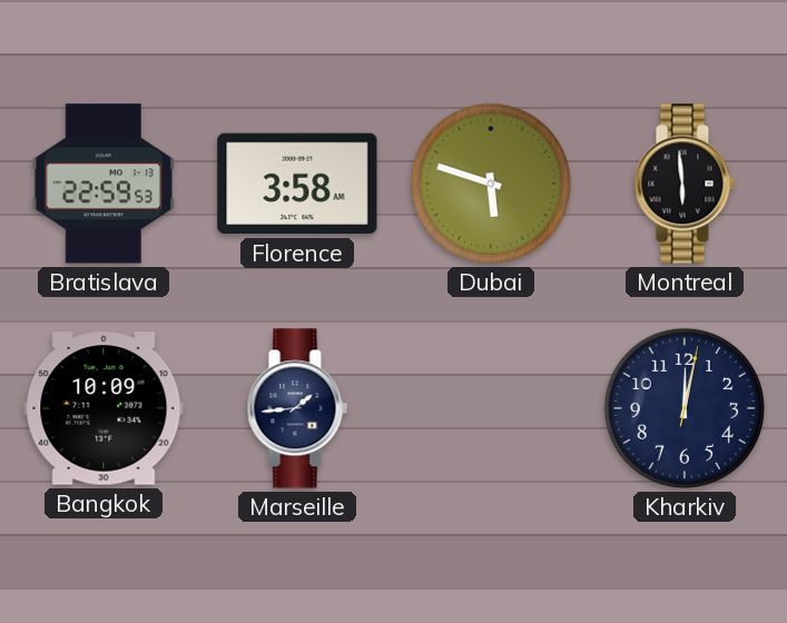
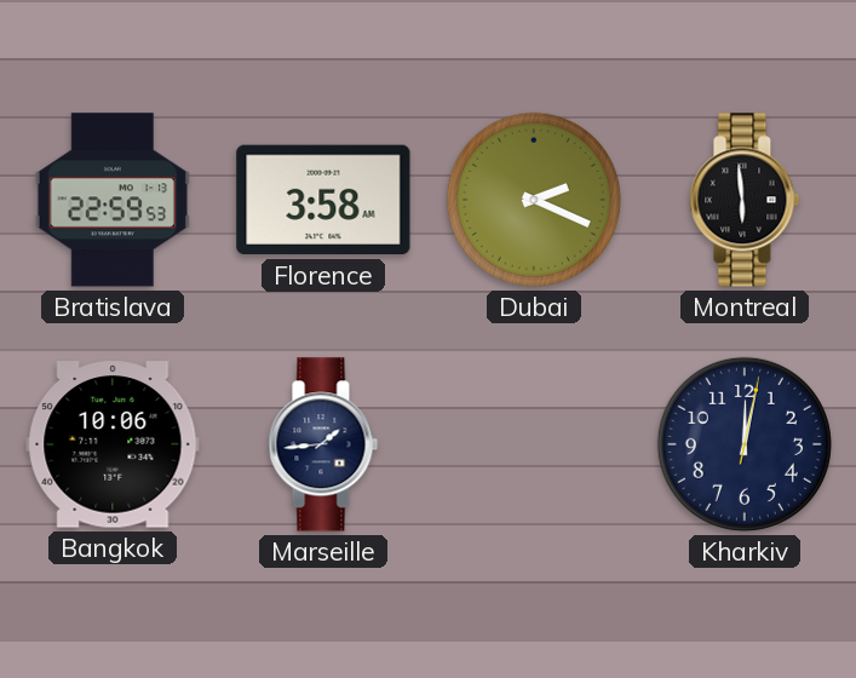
Dubai: 5:48 -> 2:19 (534, 200)
Bangkok: 10:09 -> 10:06 (113, 444)
